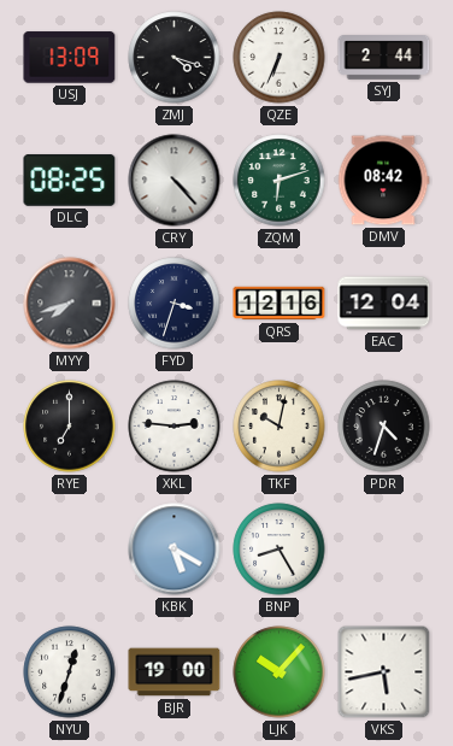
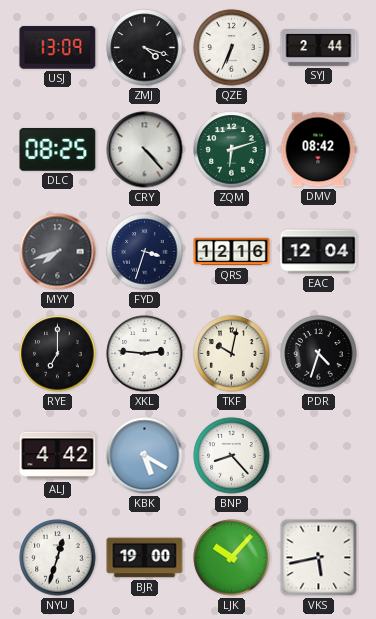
ALJ: none -> 4:42 (58, 456)
BNP: 8:25 -> 8:23 (232, 456)
